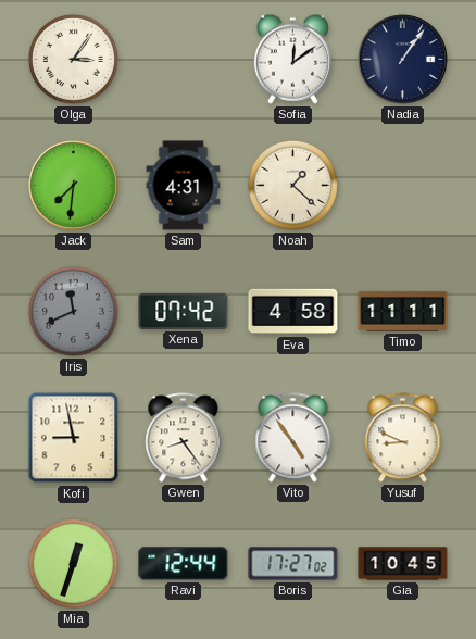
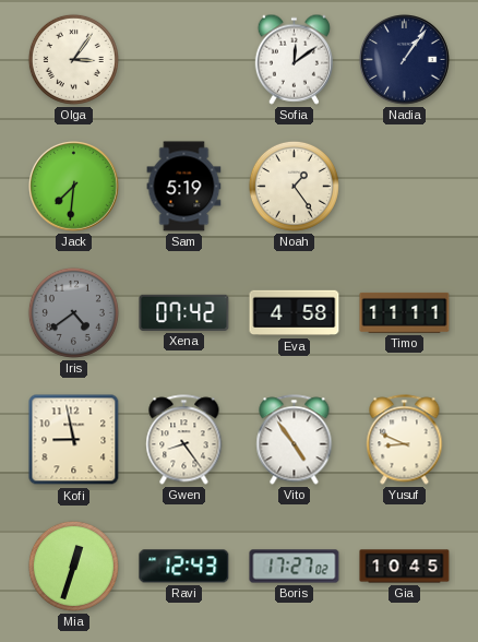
Sam: 4:31 -> 5:19 (184, 187)
Noah: 1:22 -> 1:24 (294, 186)
Iris: 11:41 -> 4:39 (73, 312)
Ravi: 12:44 -> 12:43 (184, 567)
